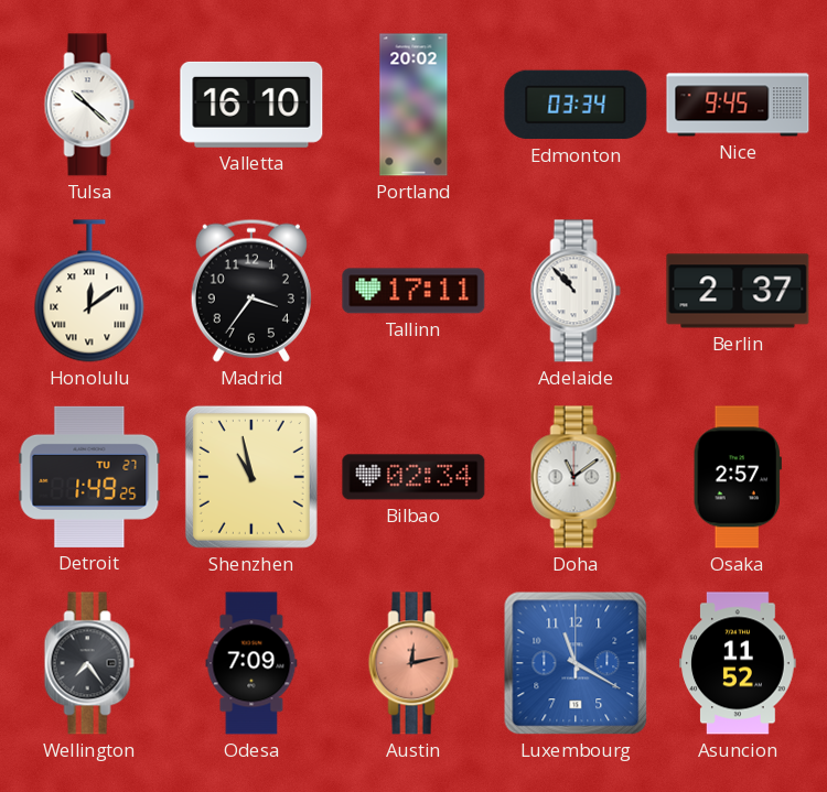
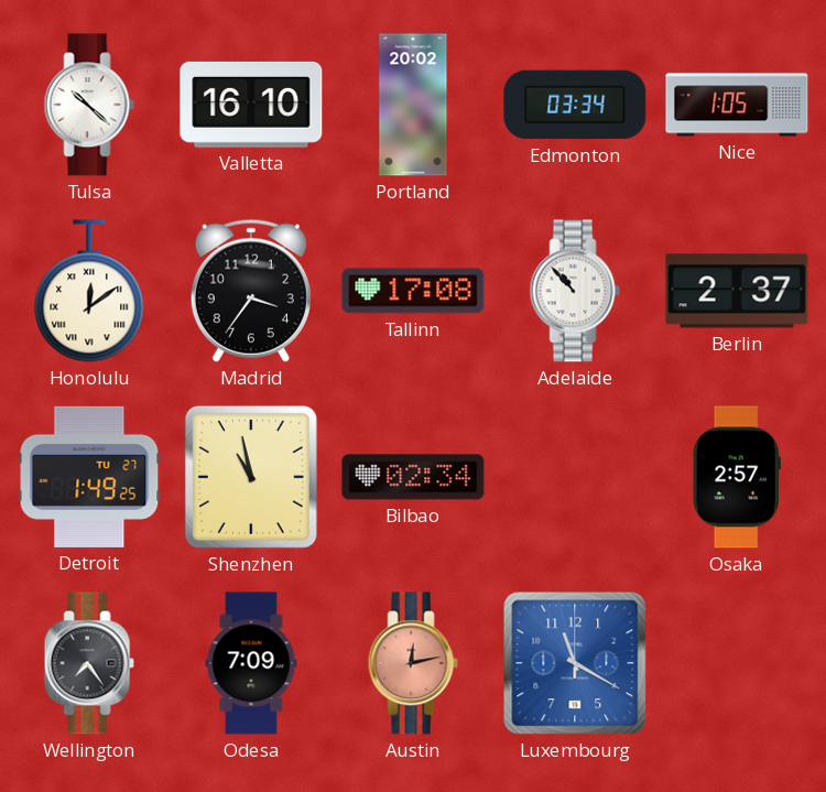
Nice: 9:45 -> 1:05 (737, 105)
Tallinn: 17:11 -> 17:08 (413, 291)
Doha: 11:09 -> none (576, 477)
Asuncion: 11:52 -> none (738, 663)
